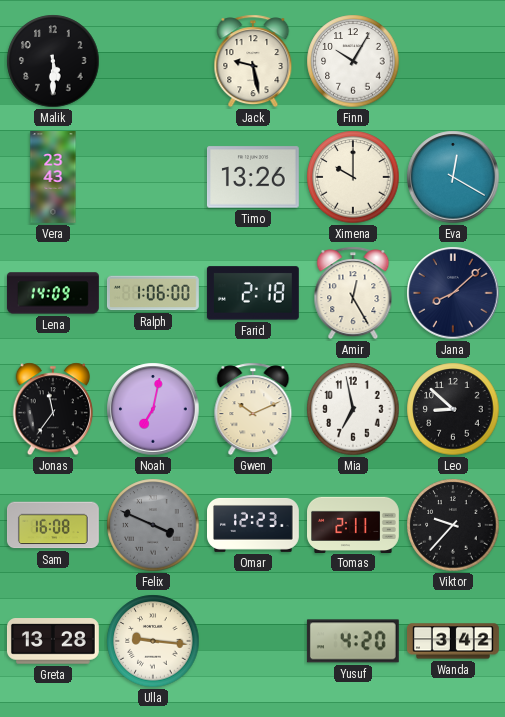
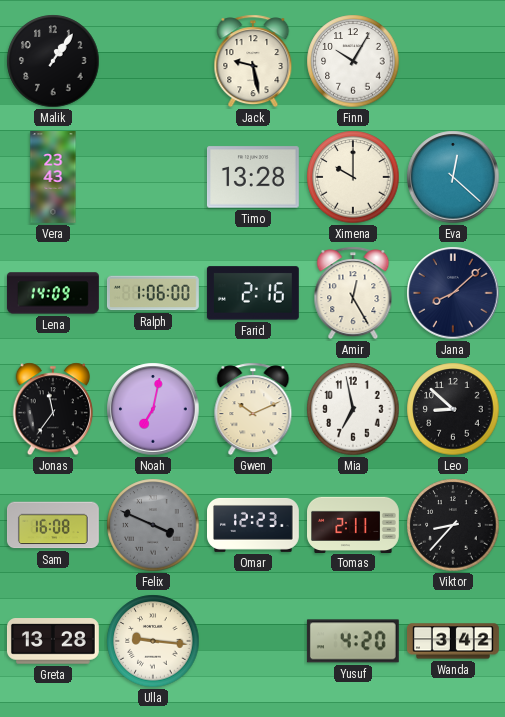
Malik: 5:30 -> 1:06 (53, 61)
Timo: 13:26 -> 13:28 (253, 177)
Eva: 12:20 -> 12:22 (453, 177)
Farid: 2:18 -> 2:16 (253, 293)
Viktor: 9:37 -> 8:37 (453, 525)
